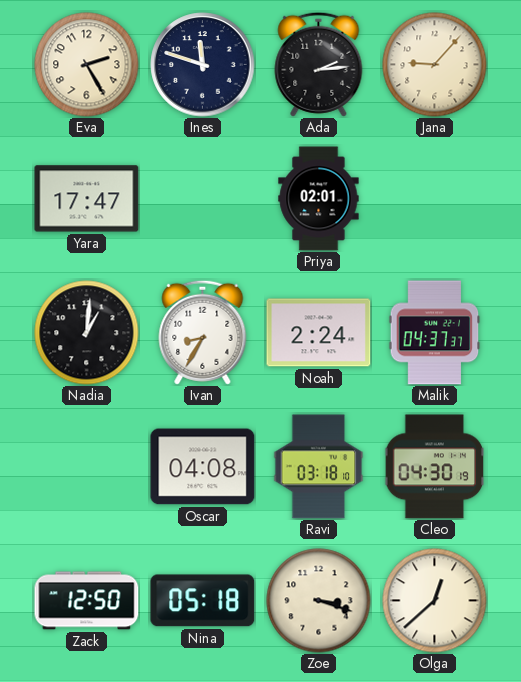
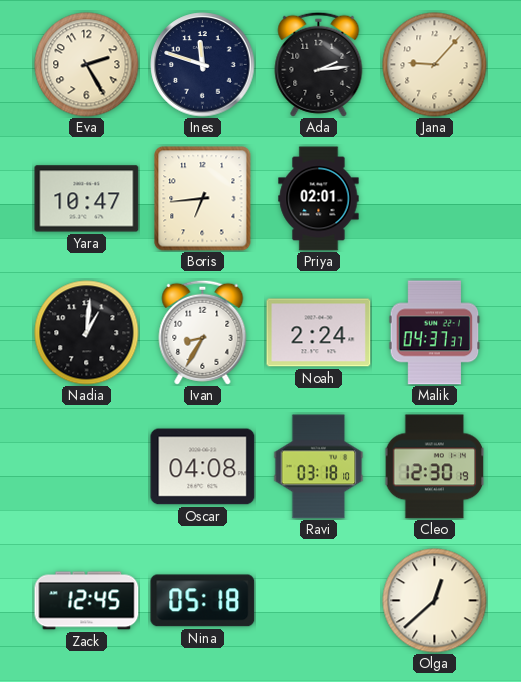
Yara: 17:47 -> 10:47 (87, 199)
Boris: none -> 6:44 (203, 199)
Cleo: 04:30 -> 12:30 (435, 467)
Zack: 12:50 -> 12:45 (87, 601)
Zoe: 3:18 -> none (319, 601)
